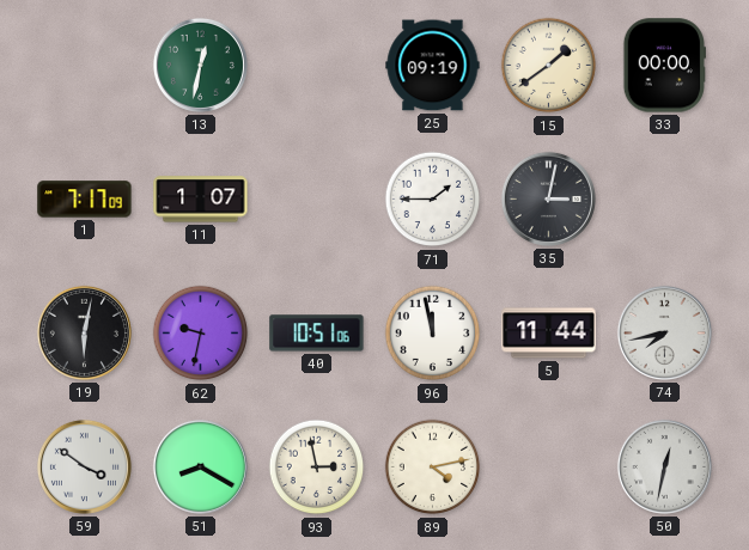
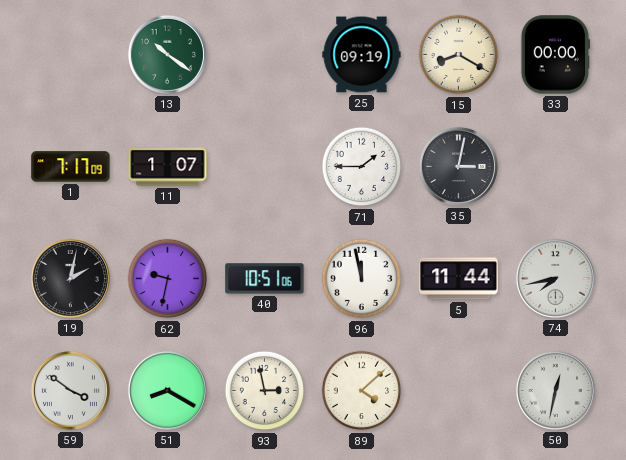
13: 12:32 -> 10:21 (167, 54)
15: 1:39 -> 8:20 (459, 55)
19: 6:02 -> 2:02 (70, 278)
89: 4:13 -> 4:08 (362, 391)
